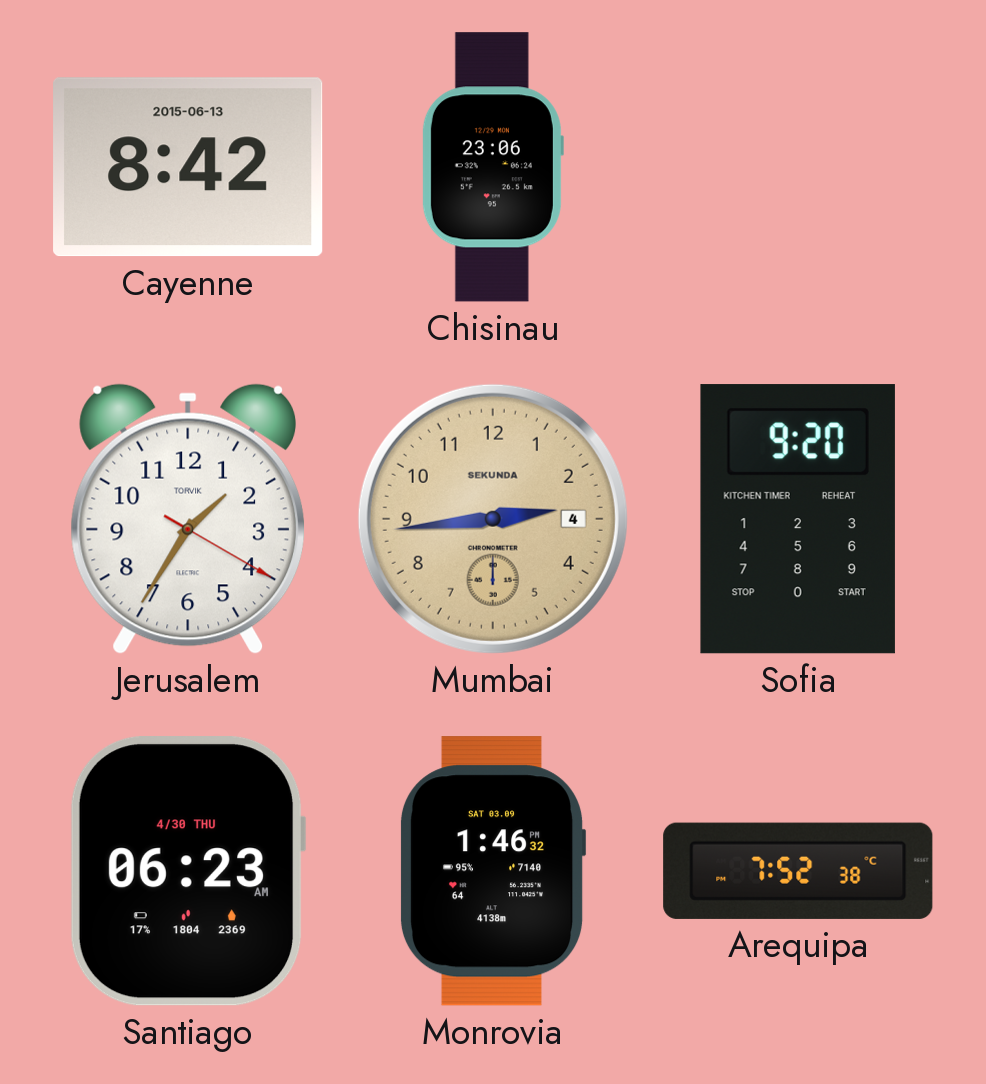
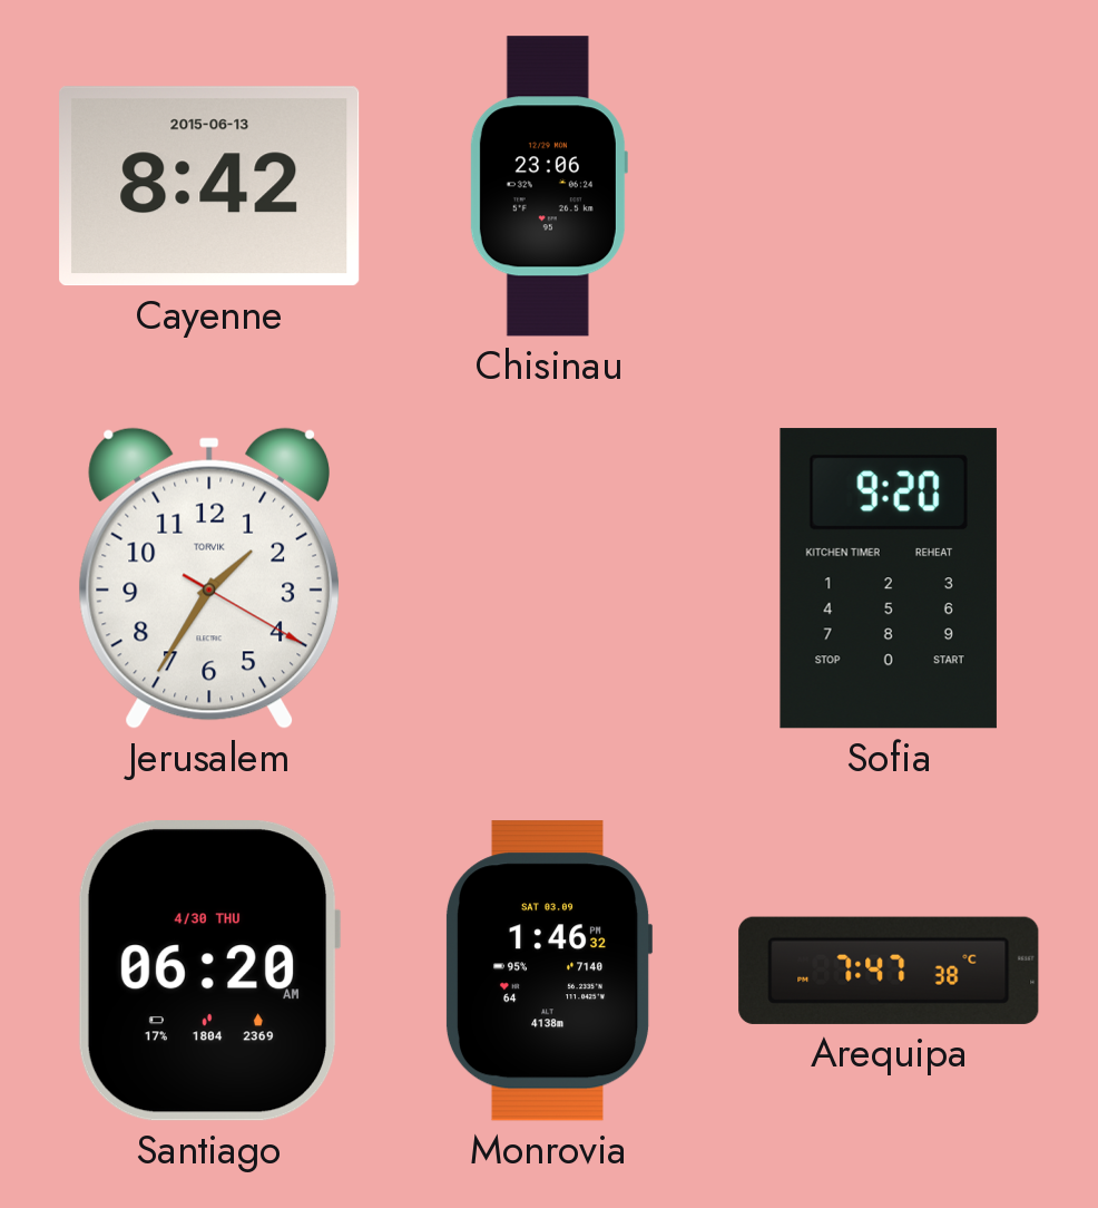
Mumbai: 2:44 -> none (493, 519)
Santiago: 06:23 -> 06:20 (209, 971)
Arequipa: 7:52 -> 7:47 (889, 971)
